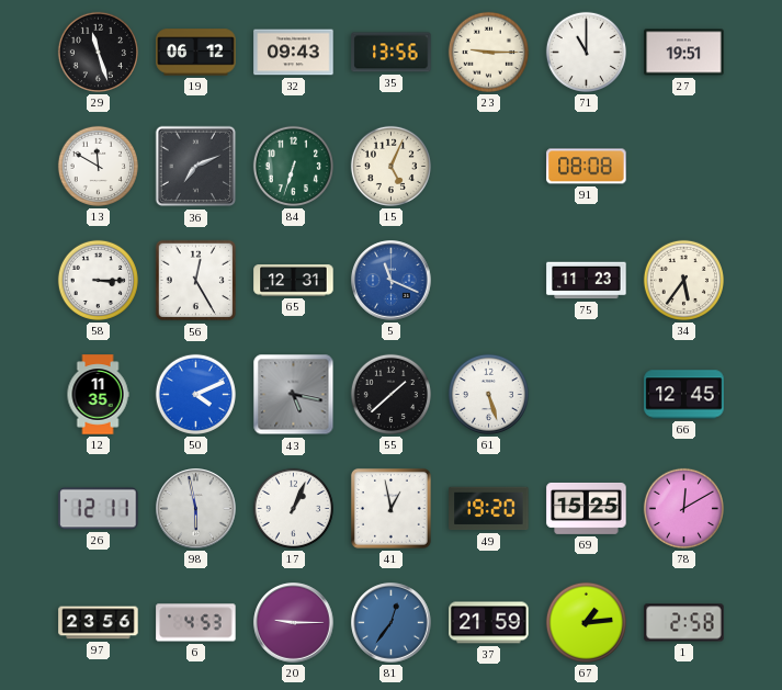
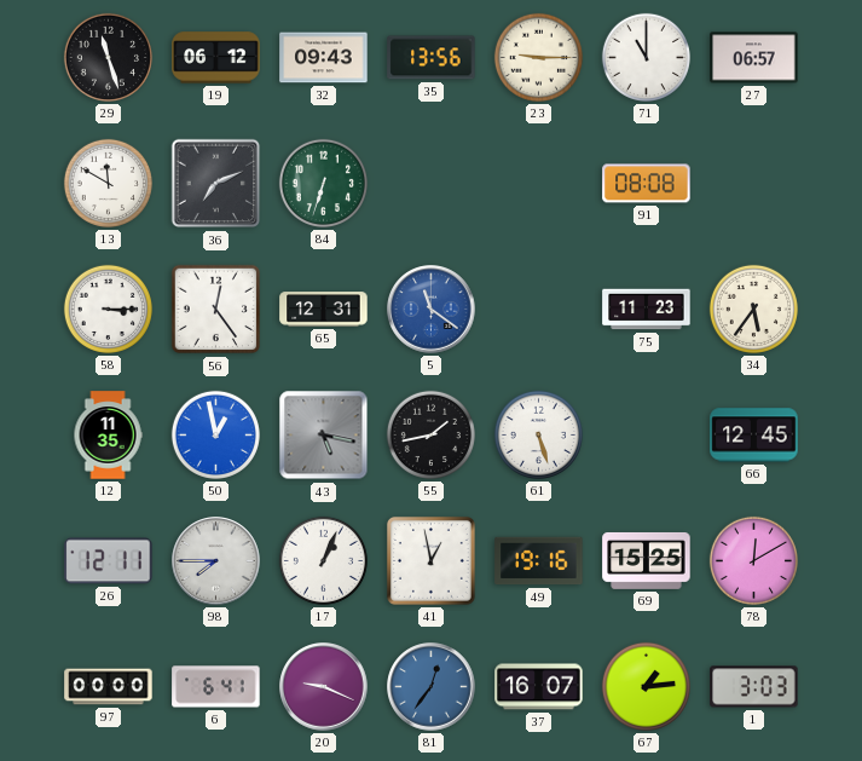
27: 19:51 -> 06:57 (754, 58)
15: 5:04 -> none (390, 166)
56: 12:25 -> 12:24 (216, 310)
5: 11:19 -> 11:21 (432, 310)
50: 4:11 -> 12:58 (215, 434)
55: 1:38 -> 1:43 (430, 434)
98: 5:58 -> 7:45 (216, 561)
49: 19:20 -> 19:16 (539, 561)
97: 23:56 -> 00:00 (109, 687)
6: 4:53 -> 6:41 (216, 687)
20: 9:15 -> 9:19 (324, 687)
37: 21:59 -> 16:07 (539, 687)
1: 2:58 -> 3:03 (754, 687)
